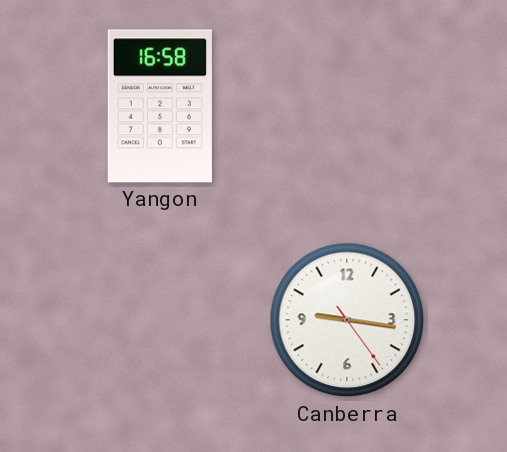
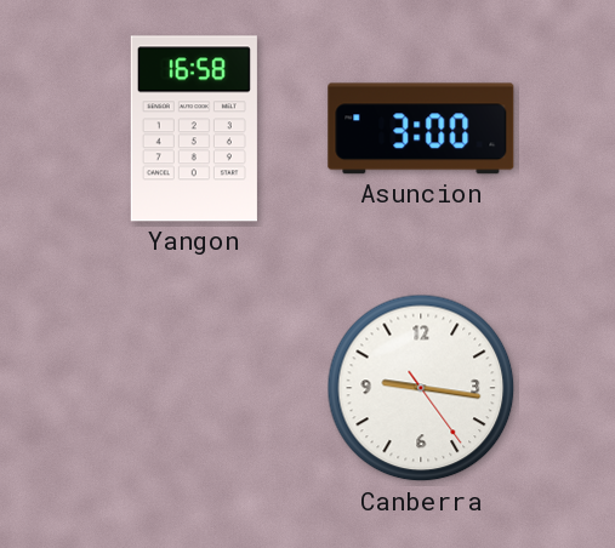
Asuncion: none -> 3:00 (421, 129)
